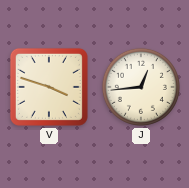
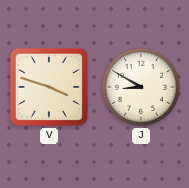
J: 12:44 -> 8:50 (141, 87)
